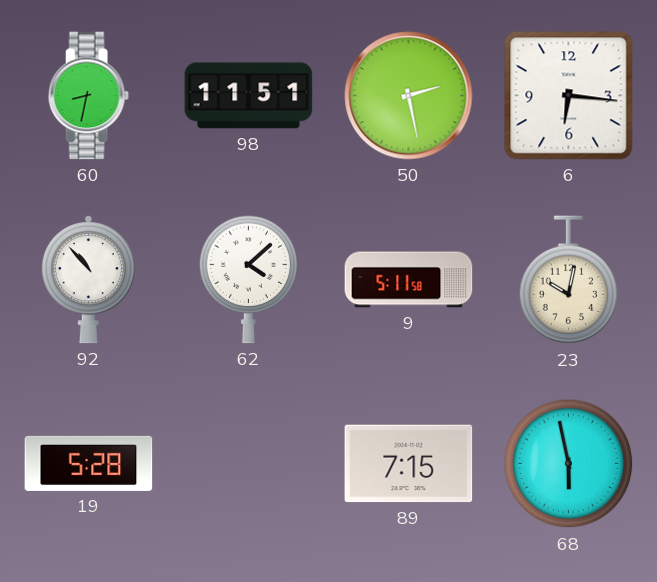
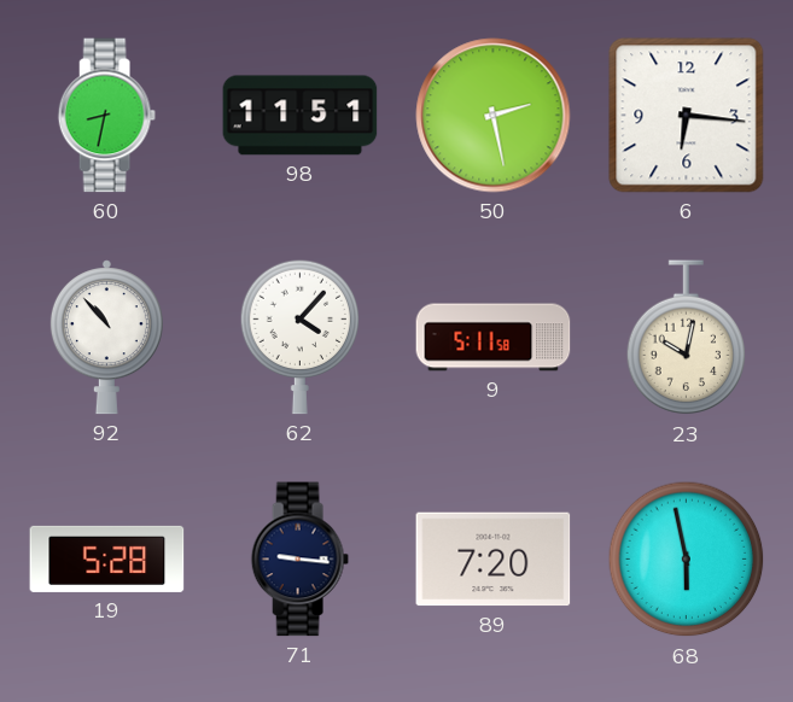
62: 4:08 -> 4:07 (301, 337)
71: none -> 9:16 (299, 560)
89: 7:15 -> 7:20 (494, 560)
